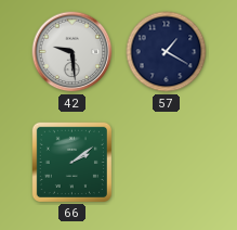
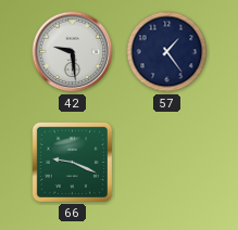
57: 1:20 -> 1:24 (167, 52)
66: 2:09 -> 9:19 (72, 162)
